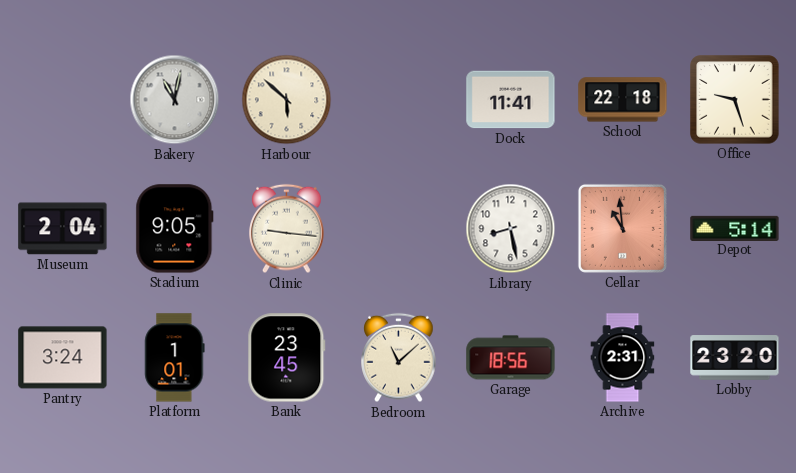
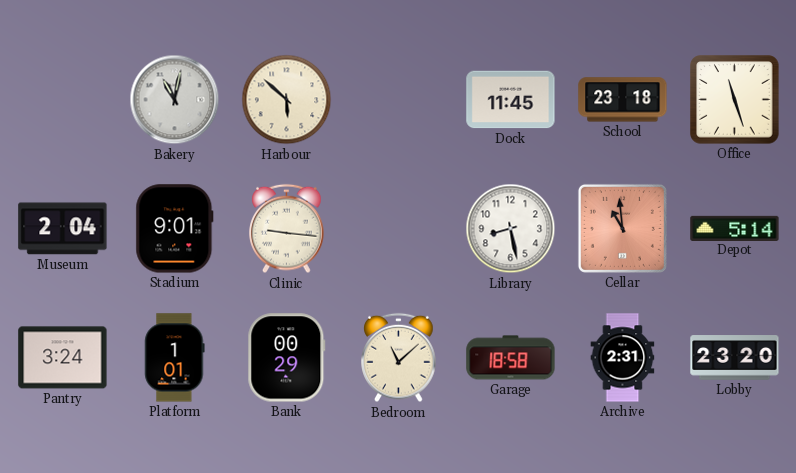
Dock: 11:41 -> 11:45 (511, 100)
School: 22:18 -> 23:18 (623, 100)
Office: 9:27 -> 11:27 (735, 100)
Stadium: 9:05 -> 9:01 (175, 229)
Bank: 23:45 -> 00:29 (287, 358)
Garage: 18:56 -> 18:58 (511, 358)
